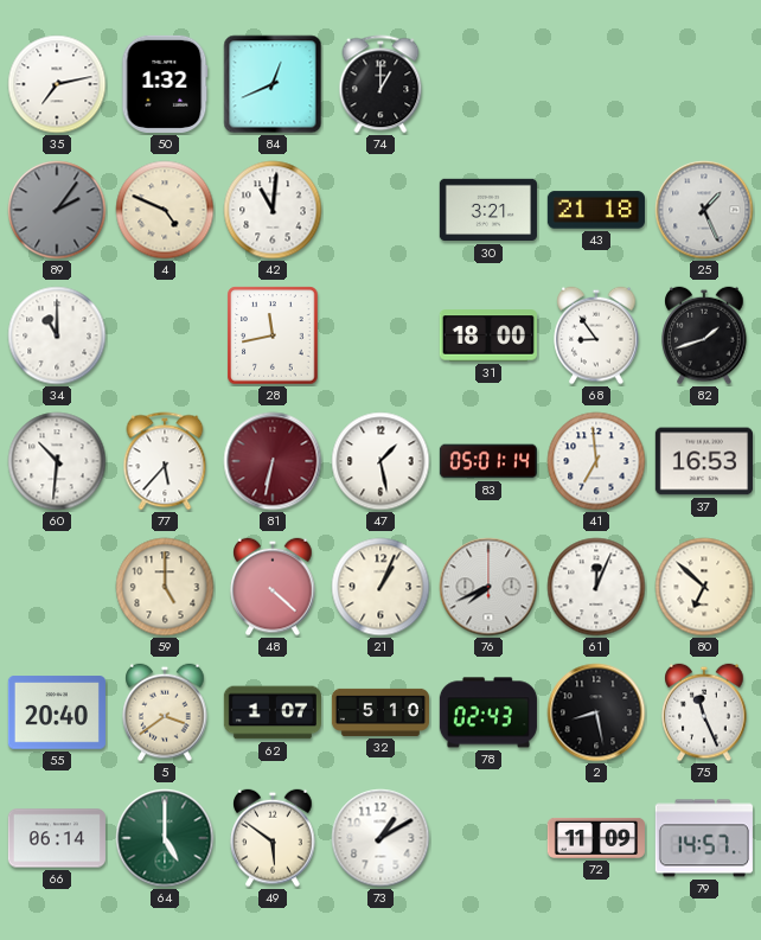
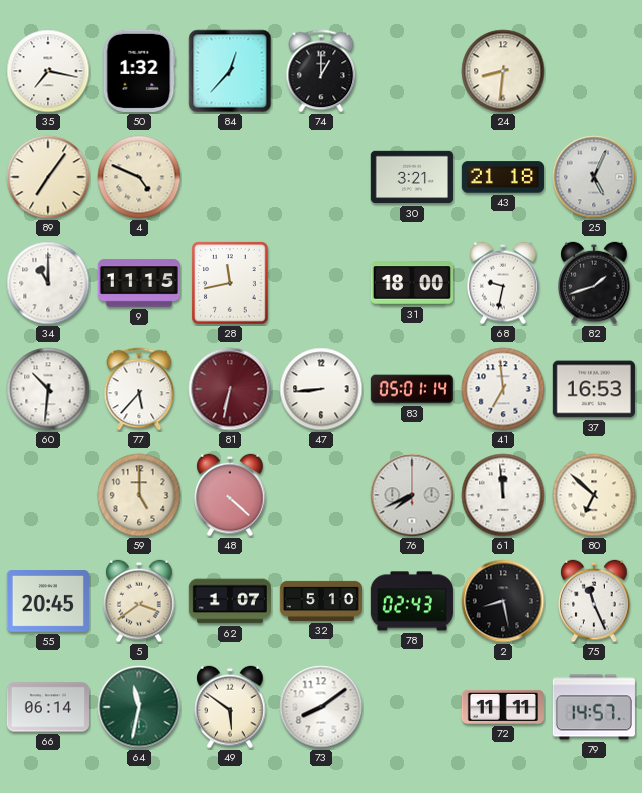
35: 7:13 -> 7:17 (48, 71)
84: 12:41 -> 12:37 (230, 71)
24: none -> 8:31 (503, 71)
89: 2:06 -> 7:06 (48, 177)
89 dial: grey -> cream (48, 177)
42: 11:01 -> none (273, 210)
25: 1:26 -> 5:04 (594, 177)
9: none -> 11:15 (139, 283)
68: 8:54 -> 9:32 (503, 283)
47: 1:28 -> 8:44 (321, 389)
21: 1:04 -> none (380, 587)
61: 12:04 -> 11:59 (503, 495)
55: 20:40 -> 20:45 (48, 601)
64: 5:00 -> 11:32 (139, 707)
73: 1:10 -> 8:09 (321, 707)
72: 11:09 -> 11:11 (503, 707)
